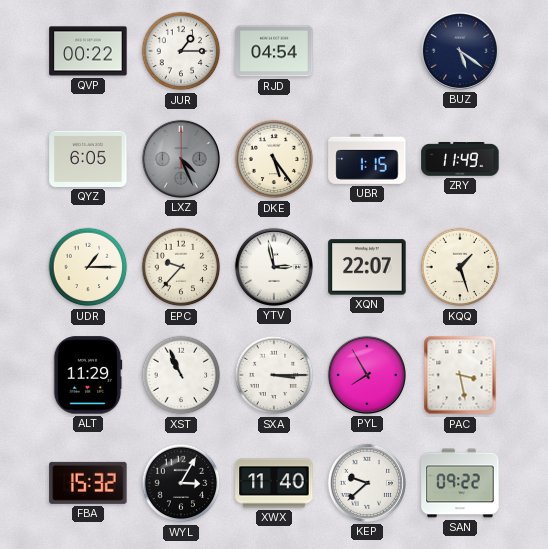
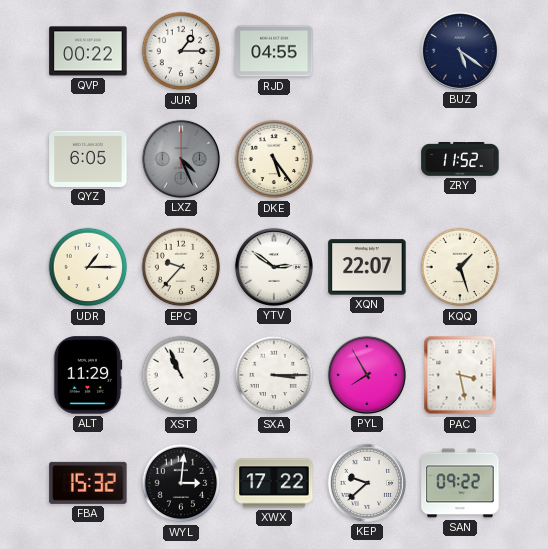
RJD: 04:54 -> 04:55 (274, 51)
UBR: 1:15 -> none (367, 159)
ZRY: 11:49 -> 11:52 (460, 160)
YTV: 2:58 -> 2:51 (274, 267)
WYL: 3:05 -> 3:01 (181, 483)
XWX: 11:40 -> 17:22 (274, 483)
